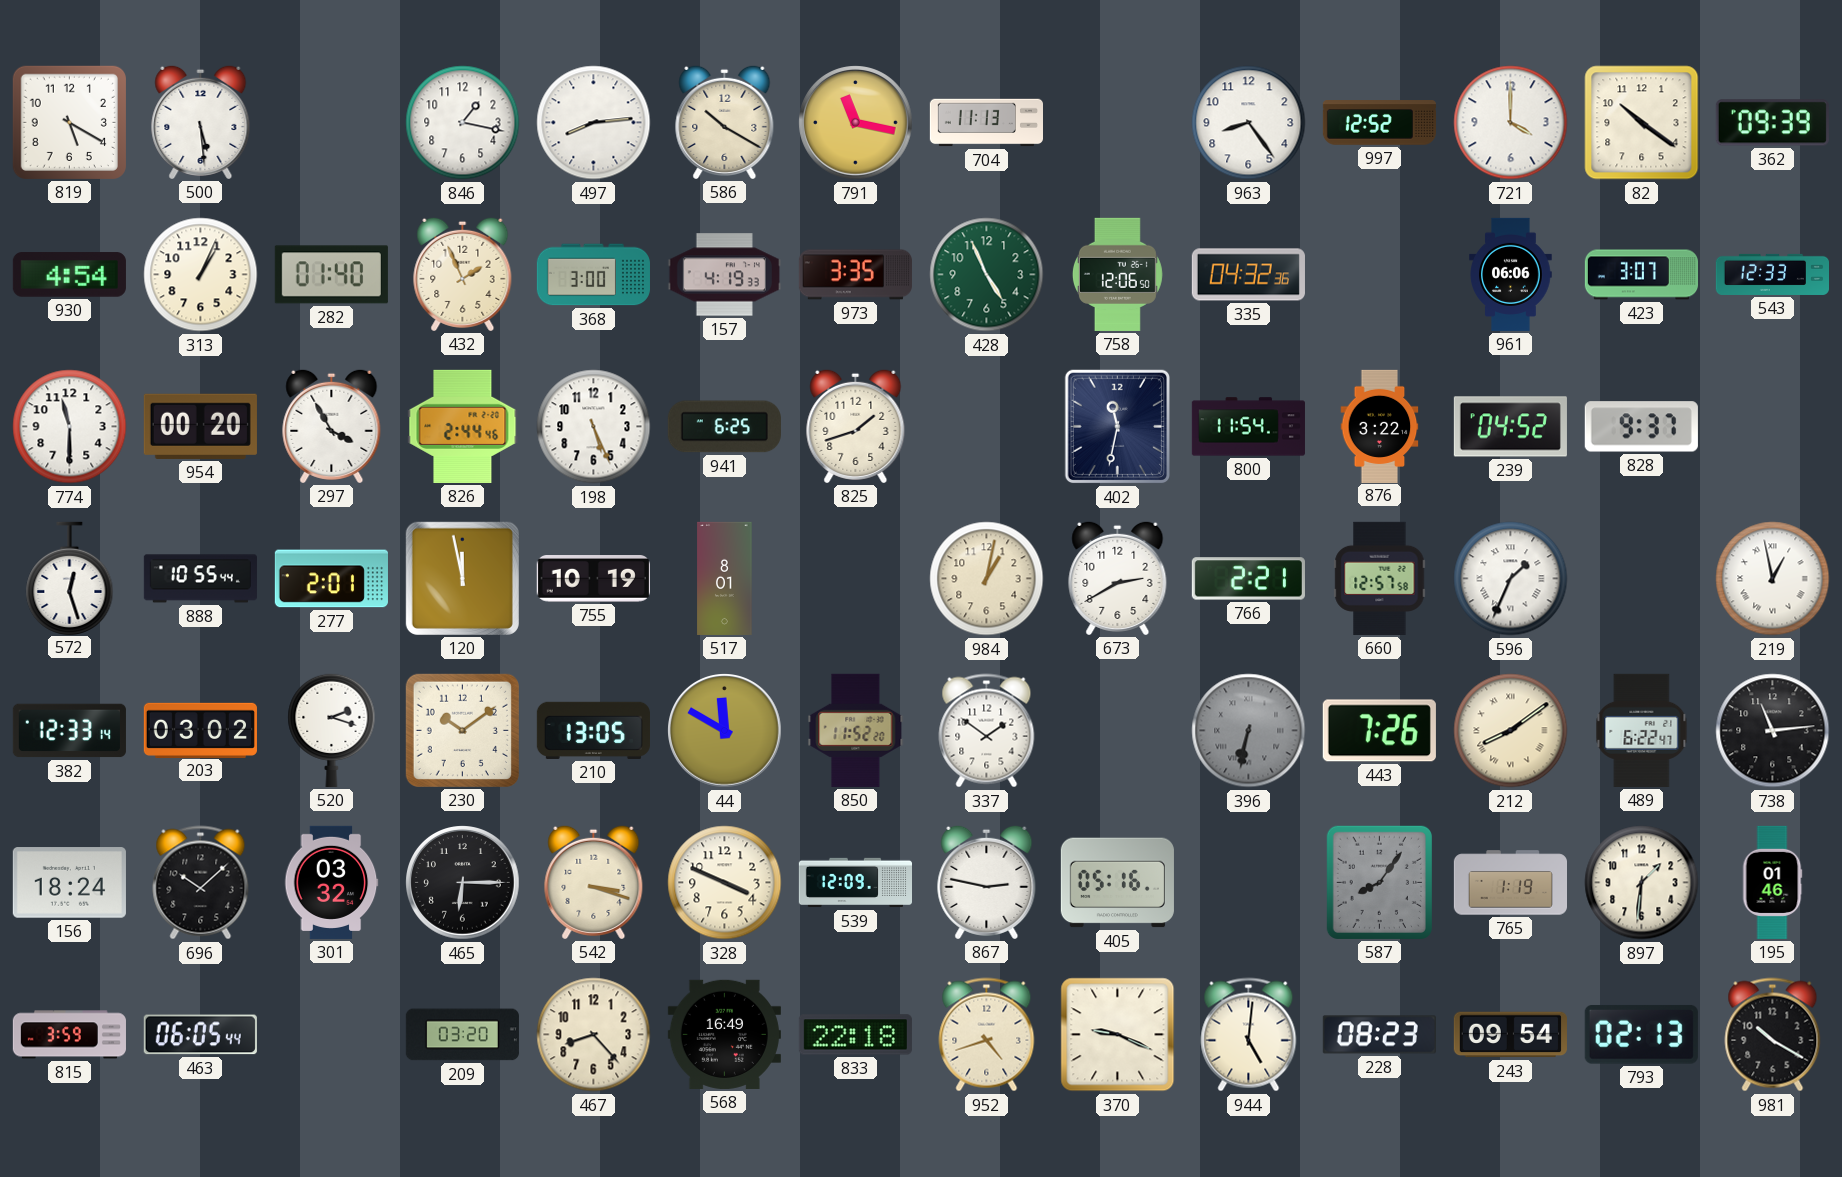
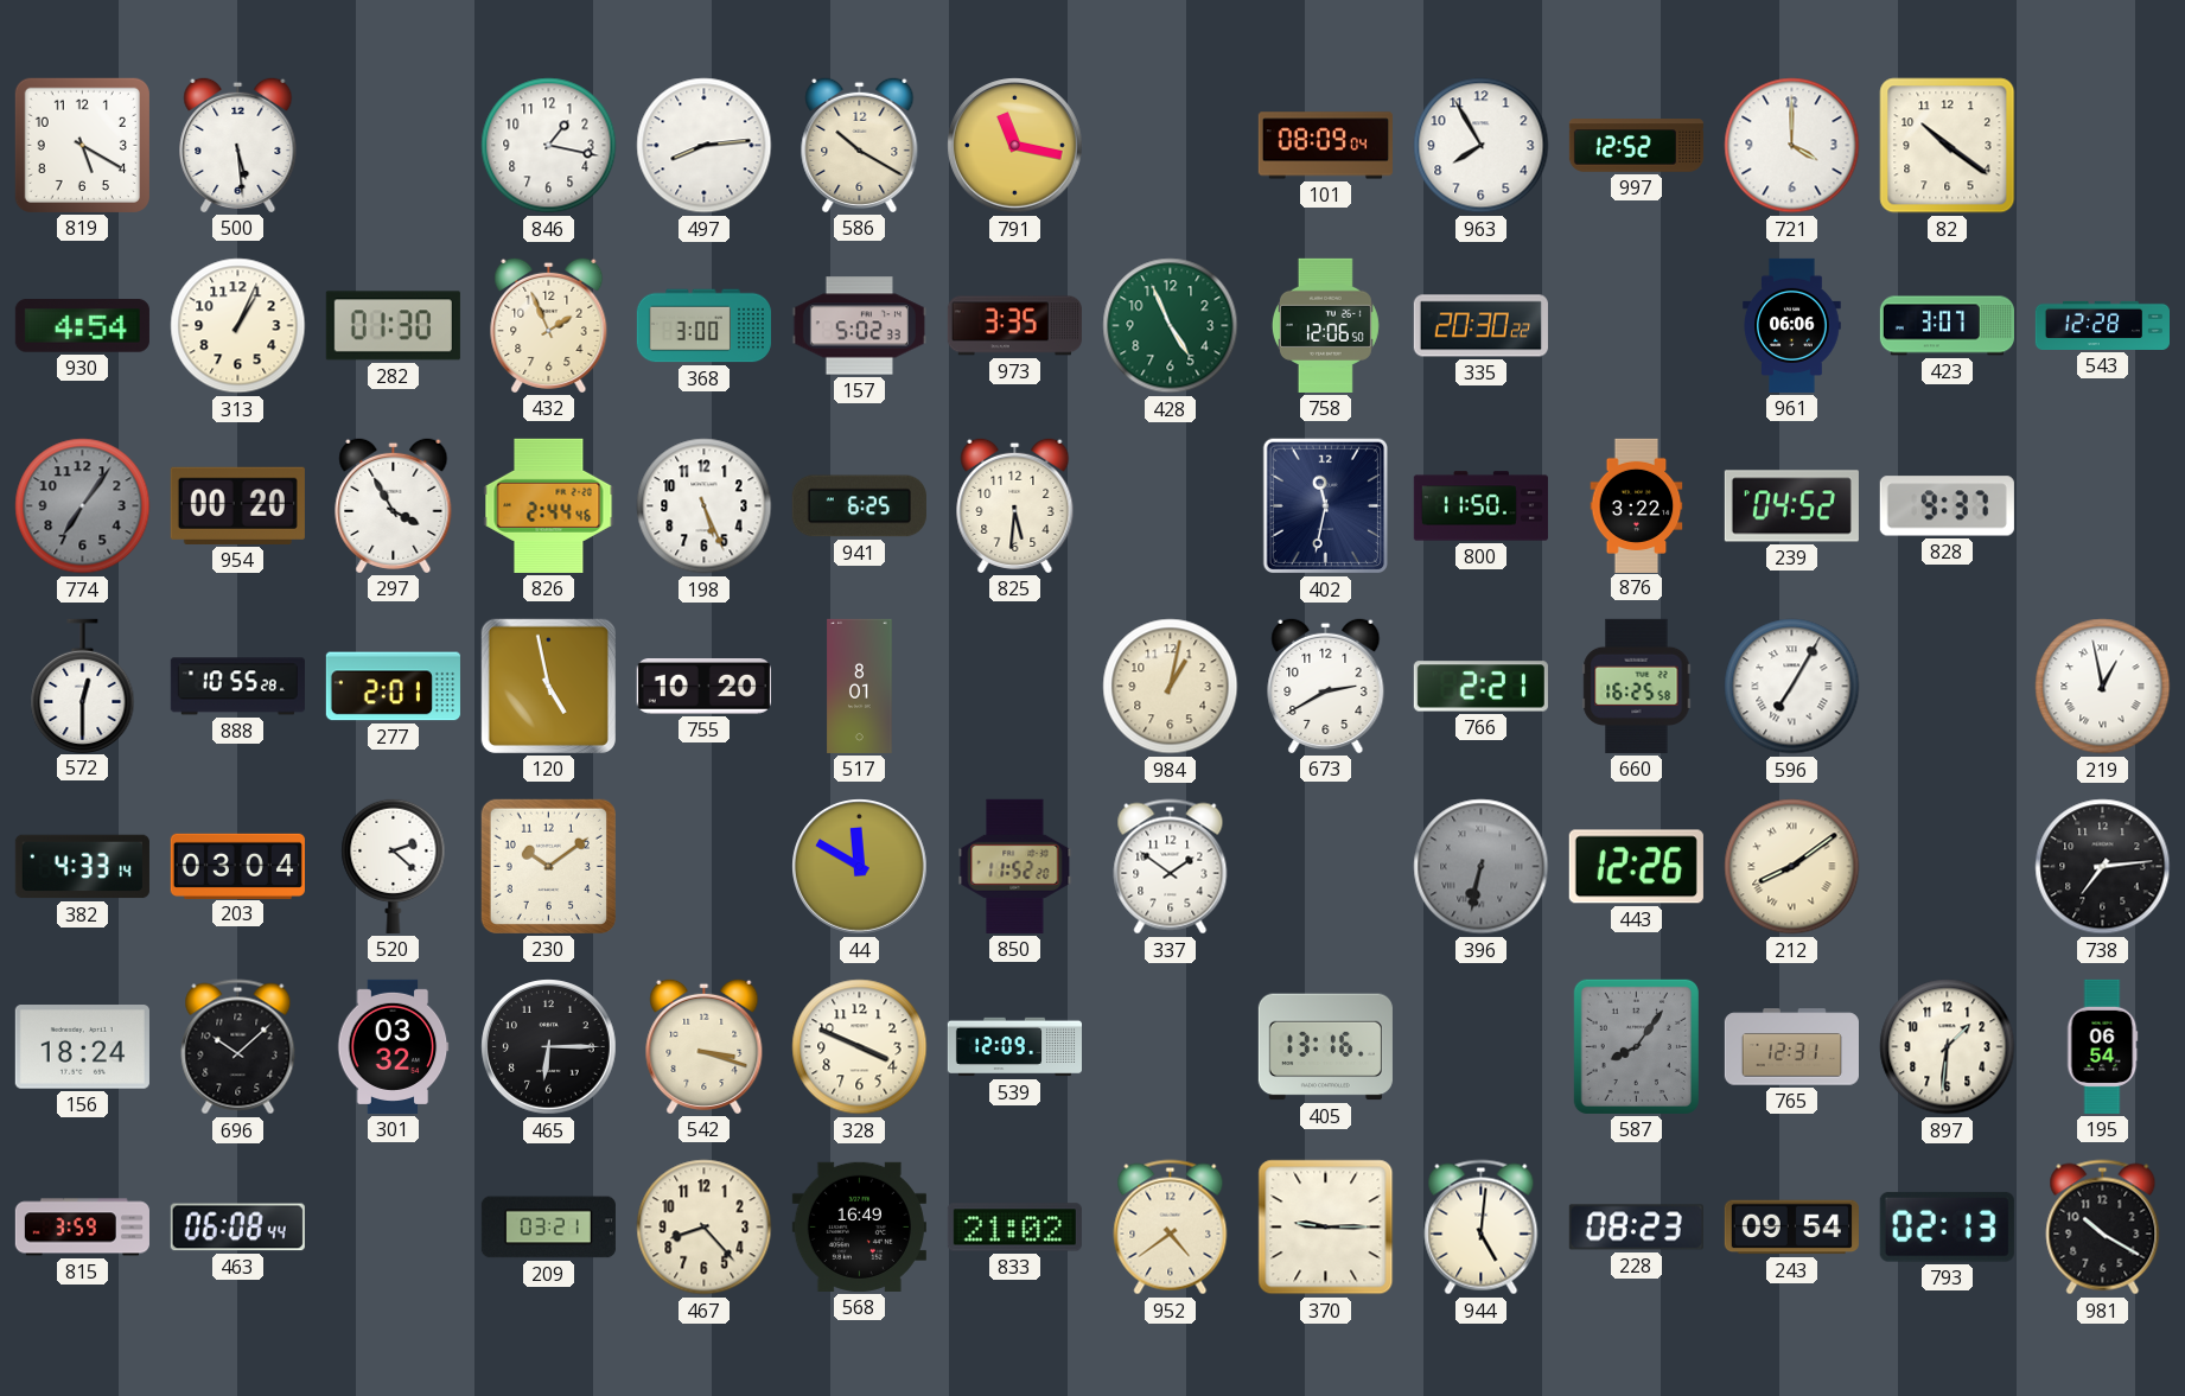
704: 11:13 -> none (986, 123)
101: none -> 08:09 (1325, 146)
963: 8:24 -> 7:55 (1482, 146)
362: 09:39 -> none (1772, 123)
282: 01:40 -> 01:30 (393, 326)
157: 4:19 -> 5:02 (859, 326)
335: 04:32 -> 20:30 (1480, 326)
543: 12:33 -> 12:28 (2102, 325)
774: 11:30 -> 7:06 (83, 506)
774 dial: white -> grey (83, 506)
825: 1:42 -> 5:31 (1015, 505)
800: 11:54 -> 11:50 (1480, 506)
572: 12:27 -> 12:30 (83, 686)
888: 10:55:44 -> 10:55:28 (237, 687)
120: 11:58 -> 4:58 (548, 686)
755: 10:19 -> 10:20 (703, 687)
660: 12:57 -> 16:25 (1637, 686)
596: 1:34 -> 7:05 (1792, 687)
382: 12:33 -> 4:33 (82, 867)
203: 03:02 -> 03:04 (237, 866)
520: 2:18 -> 2:22 (394, 866)
210: 13:05 -> none (593, 730)
443: 7:26 -> 12:26 (1636, 867)
489: 6:22 -> none (1642, 730)
738: 11:14 -> 7:14 (2103, 867)
867: 2:47 -> none (987, 882)
405: 05:16 -> 13:16 (1325, 1047)
765: 1:19 -> 12:31 (1791, 1047)
195: 01:46 -> 06:54 (2102, 1046)
463: 06:05 -> 06:08 (237, 1228)
209: 03:20 -> 03:21 (548, 1228)
833: 22:18 -> 21:02 (1014, 1228)
952: 4:42 -> 4:39 (1171, 1228)
370: 9:19 -> 9:15 (1326, 1228)
